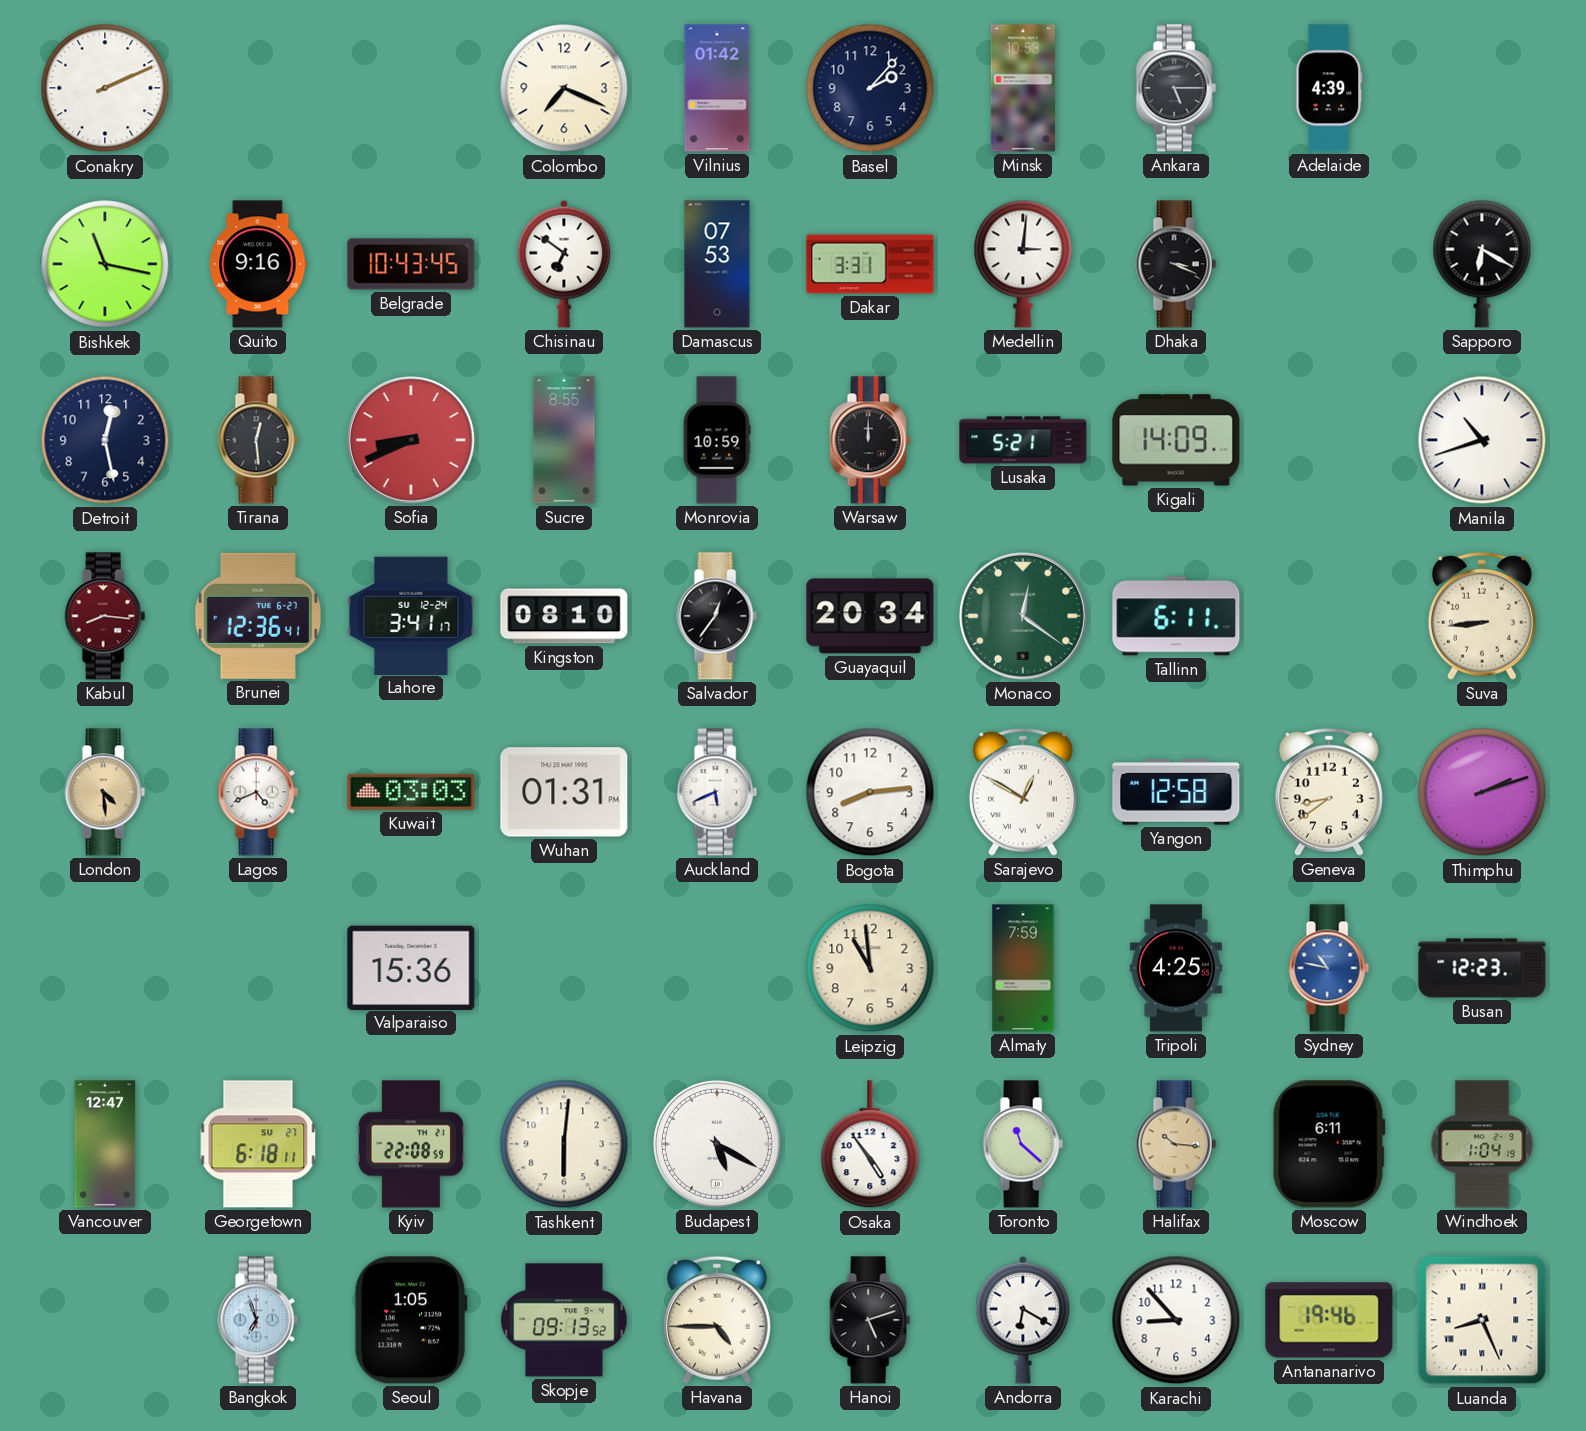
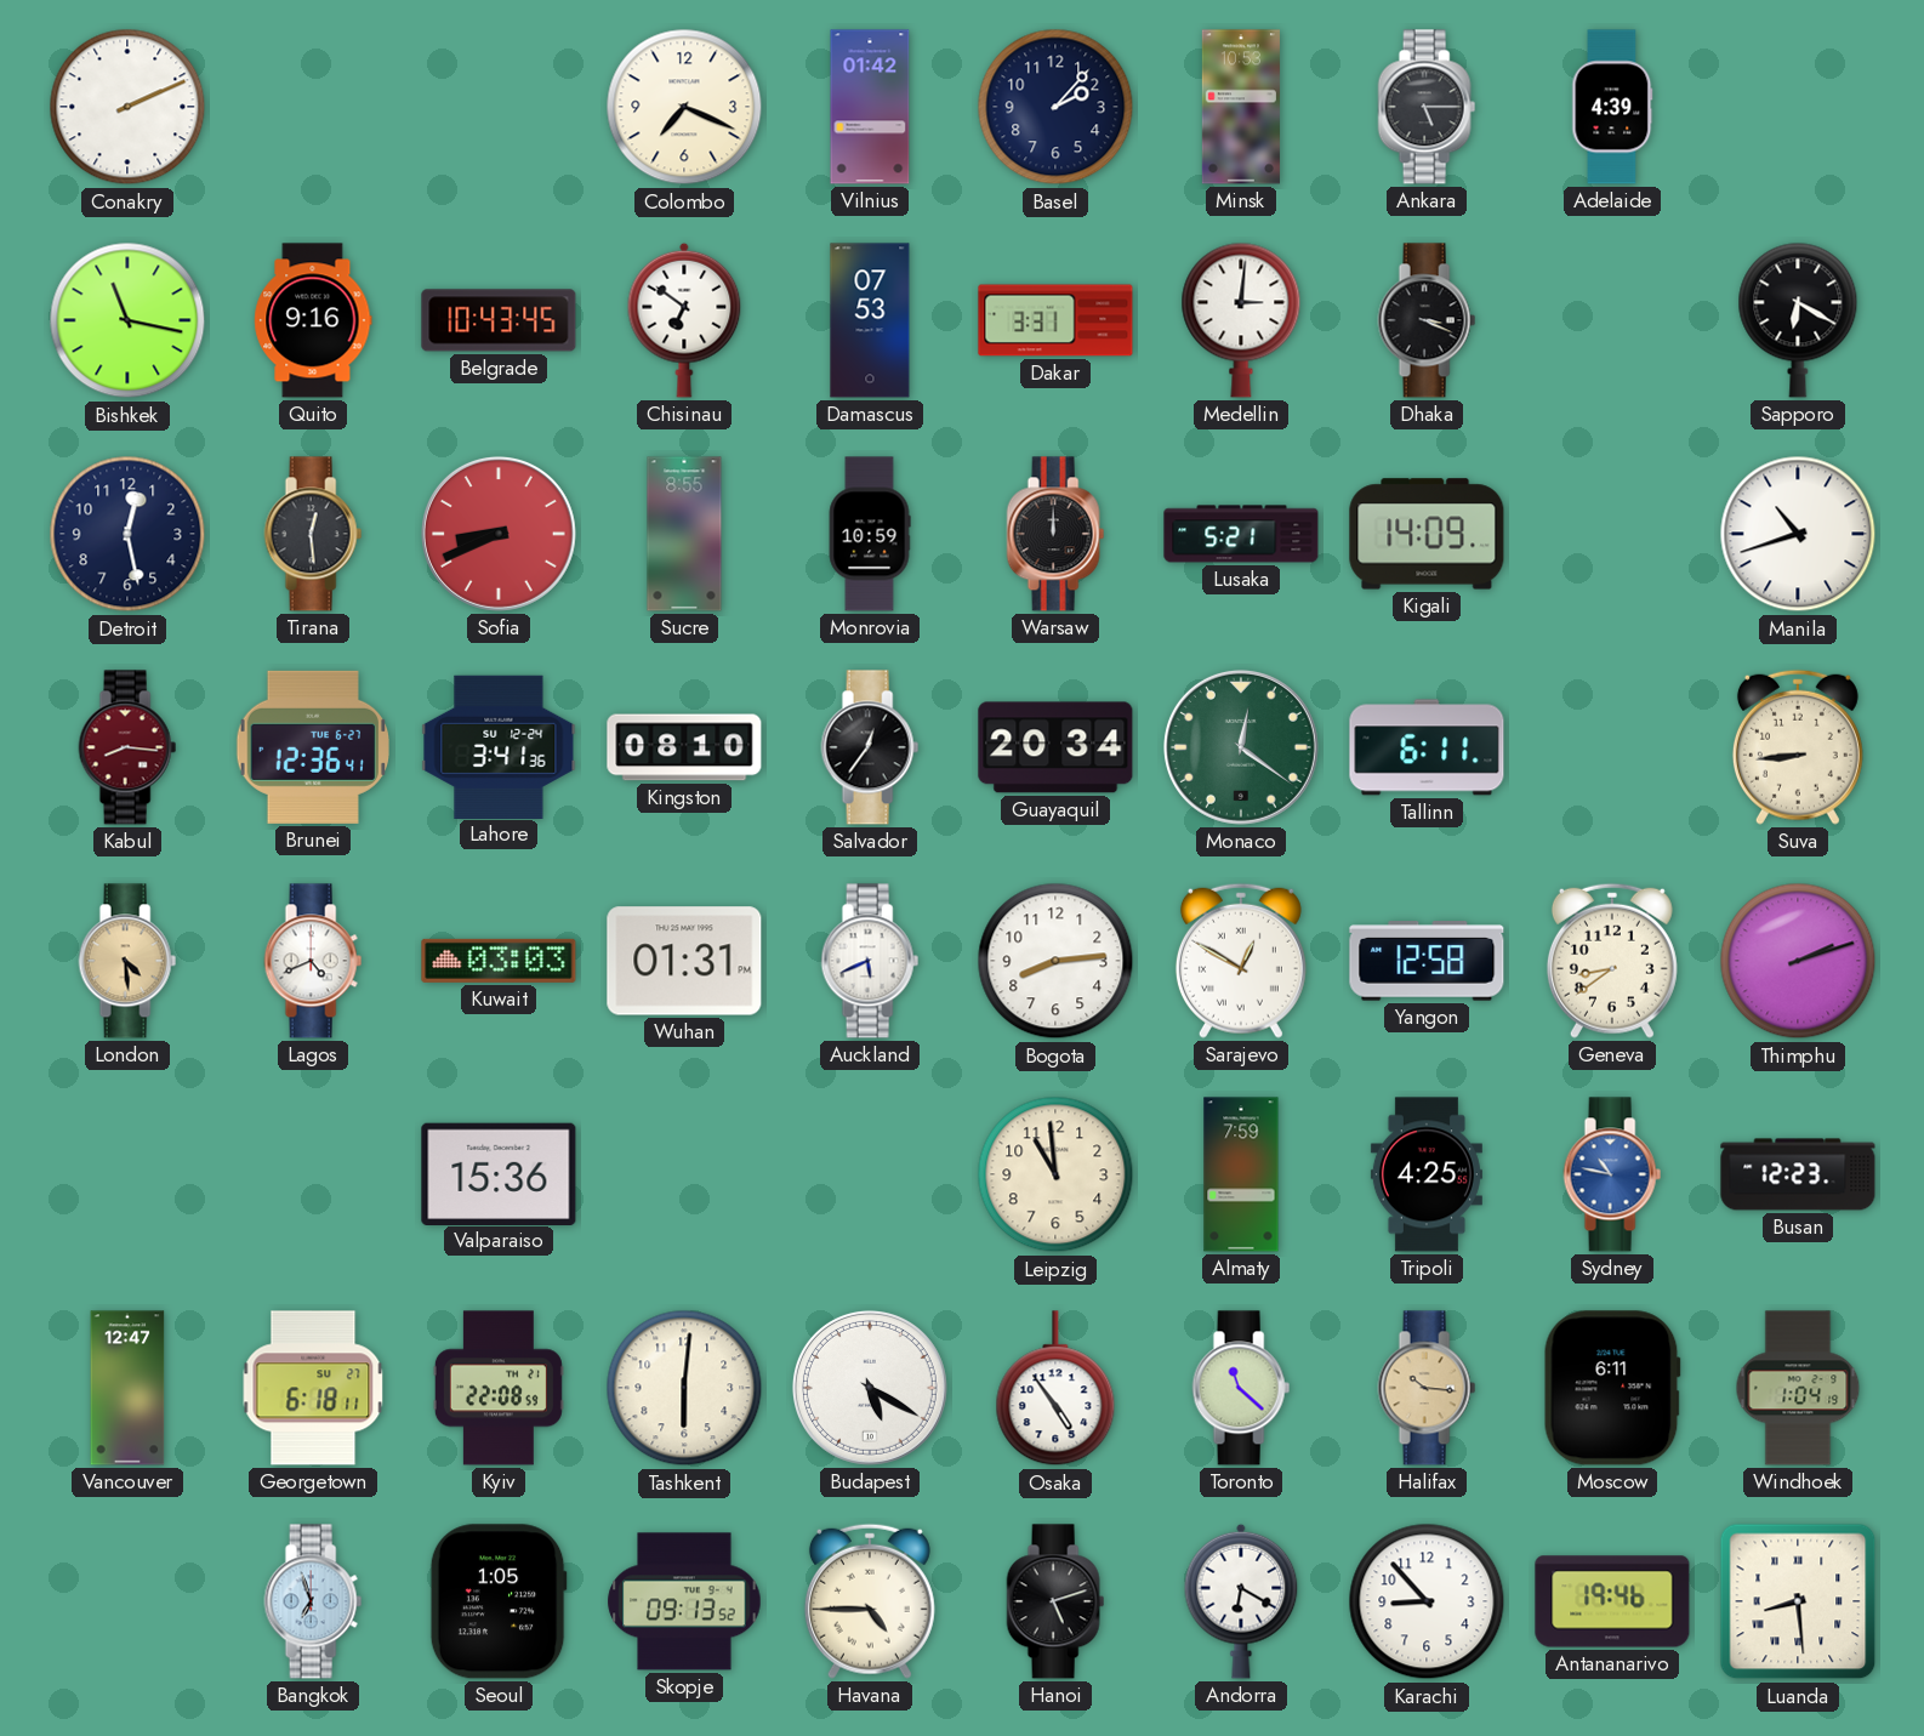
Lahore: 3:41:17 -> 3:41:36 (499, 746)
Luanda: 8:26 -> 8:29 (1798, 1601)
